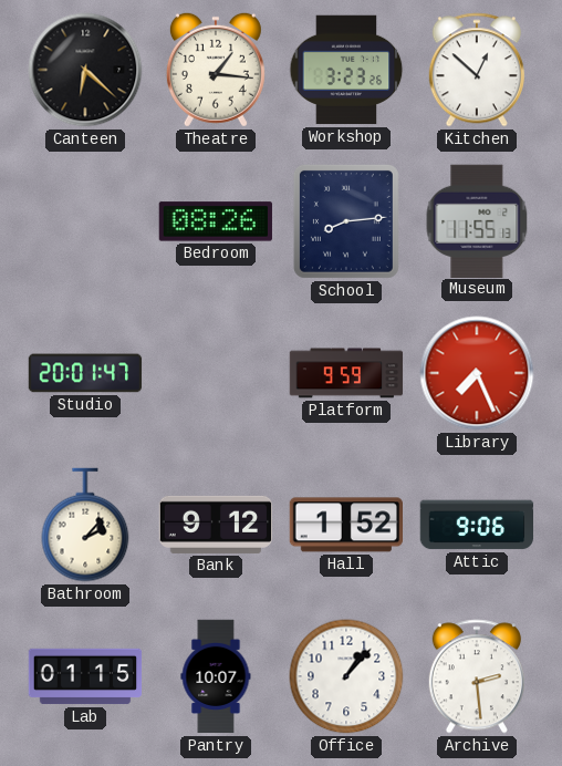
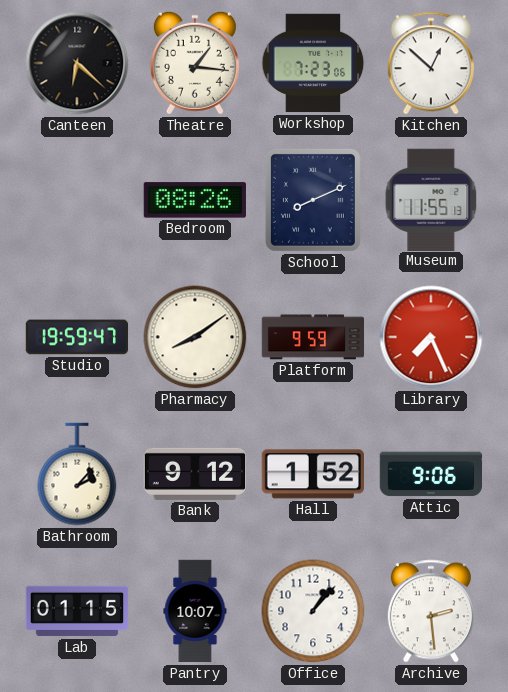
Workshop: 3:23 -> 7:23 (313, 63)
School: 8:14 -> 8:11 (313, 200)
Studio: 20:01 -> 19:59 (77, 337)
Pharmacy: none -> 8:09 (195, 337)
